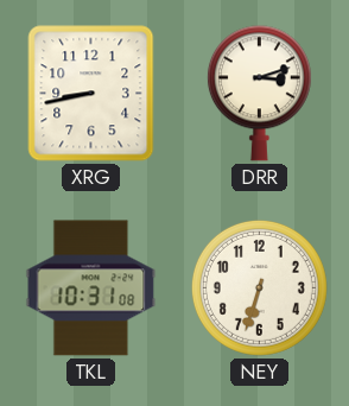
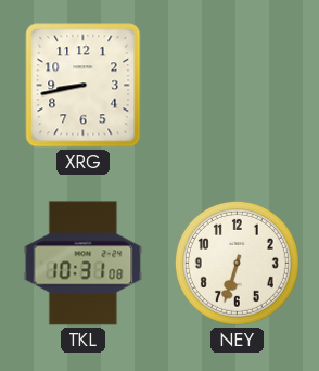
DRR: 3:12 -> none (259, 94)
